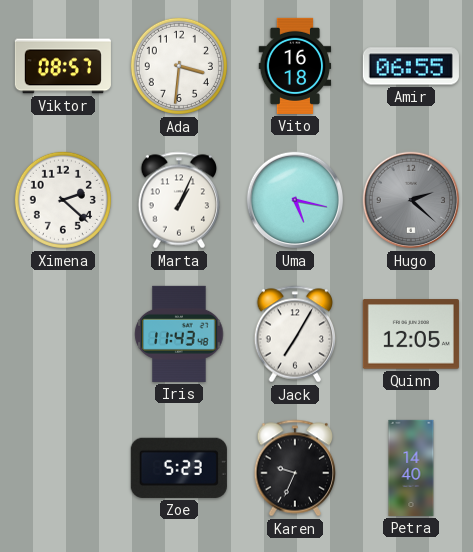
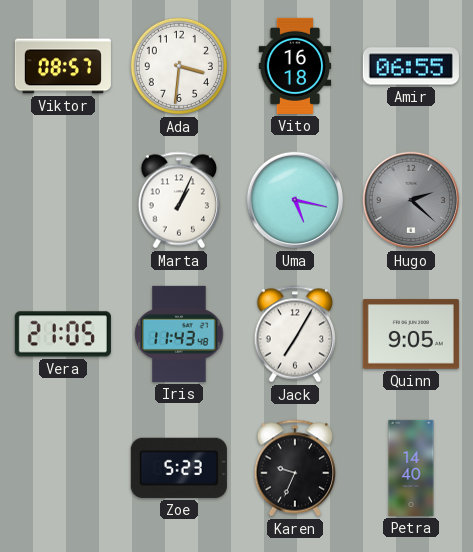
Ximena: 2:22 -> none (63, 200)
Vera: none -> 21:05 (63, 334)
Quinn: 12:05 -> 9:05 (411, 334)
